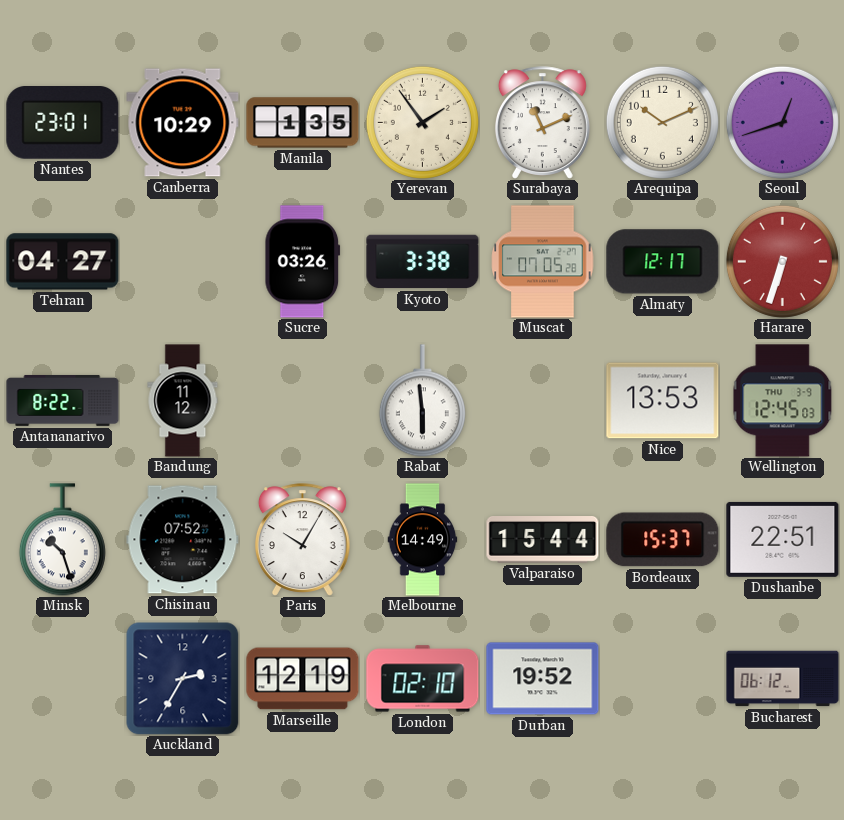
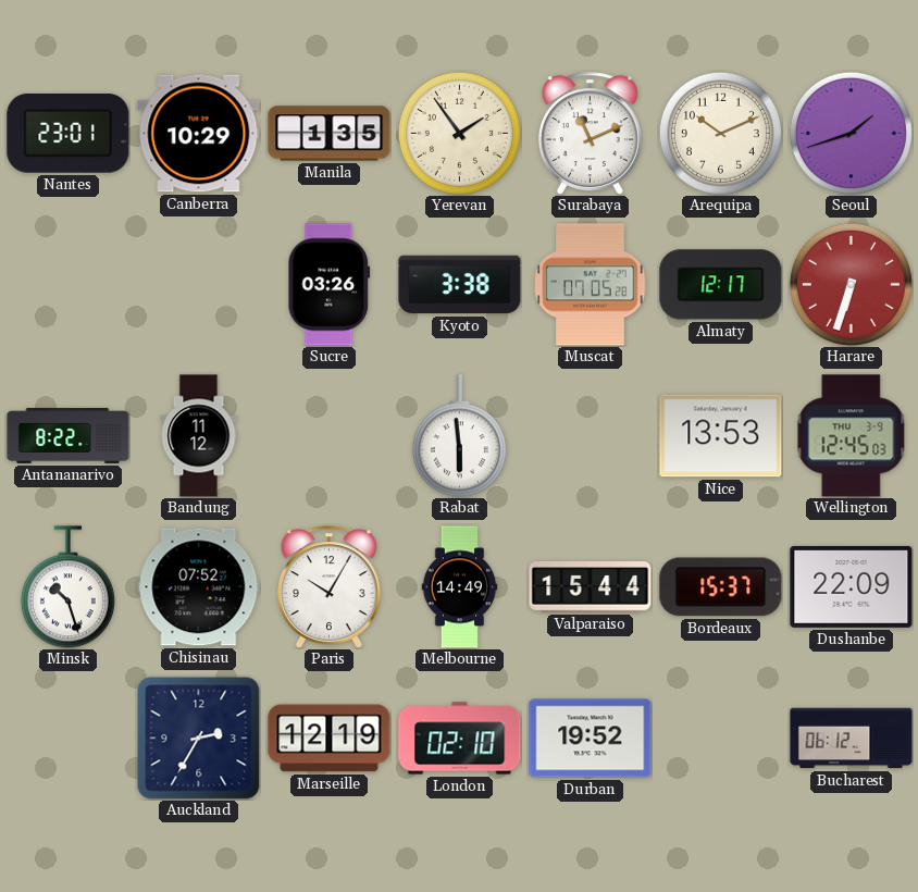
Seoul: 12:42 -> 1:42 (851, 133)
Tehran: 04:27 -> none (63, 262)
Dushanbe: 22:51 -> 22:09 (852, 586)
